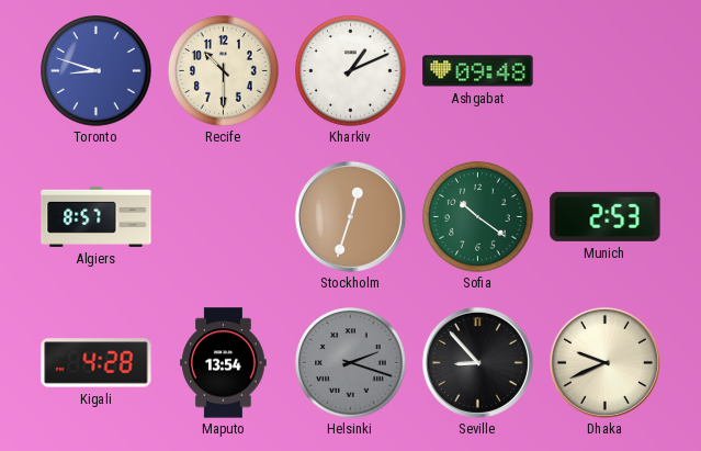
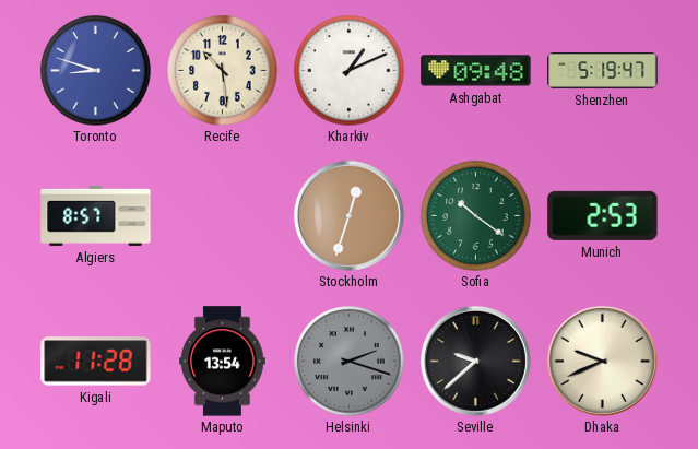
Recife: 10:30 -> 10:29 (223, 71)
Shenzhen: none -> 5:19 (603, 71)
Kigali: 4:28 -> 11:28 (96, 362)
Seville: 8:53 -> 9:38 (475, 361)
